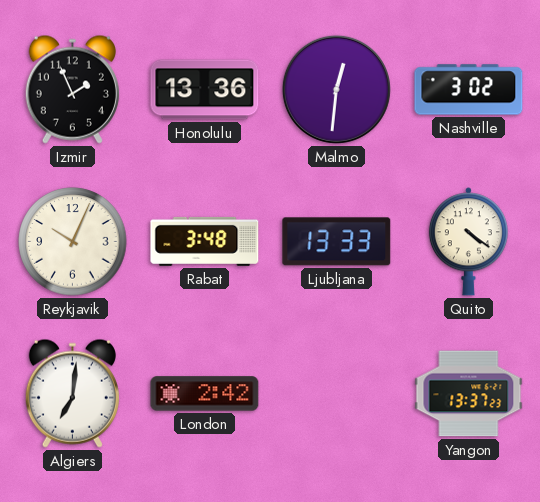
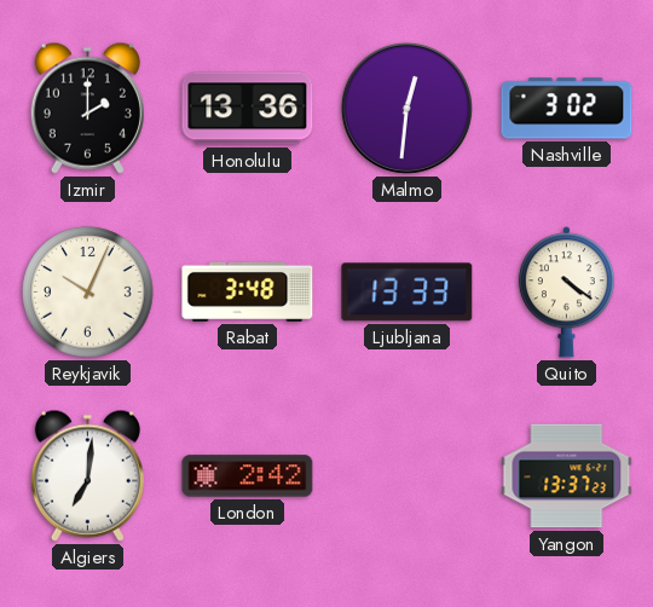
Izmir: 1:56 -> 2:00 (87, 108)
